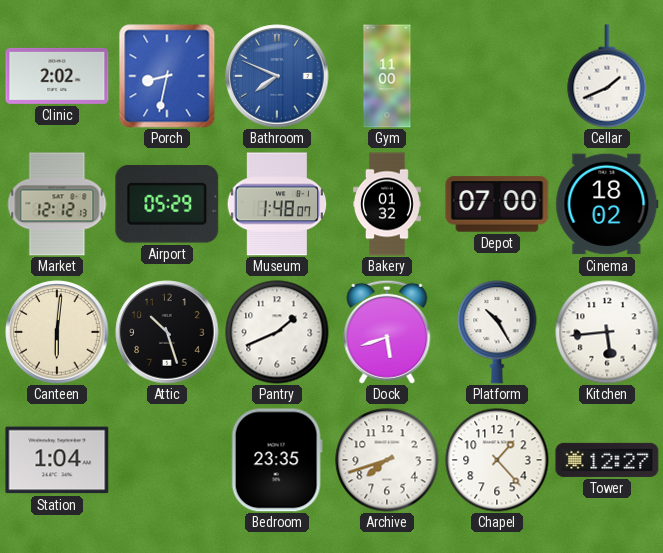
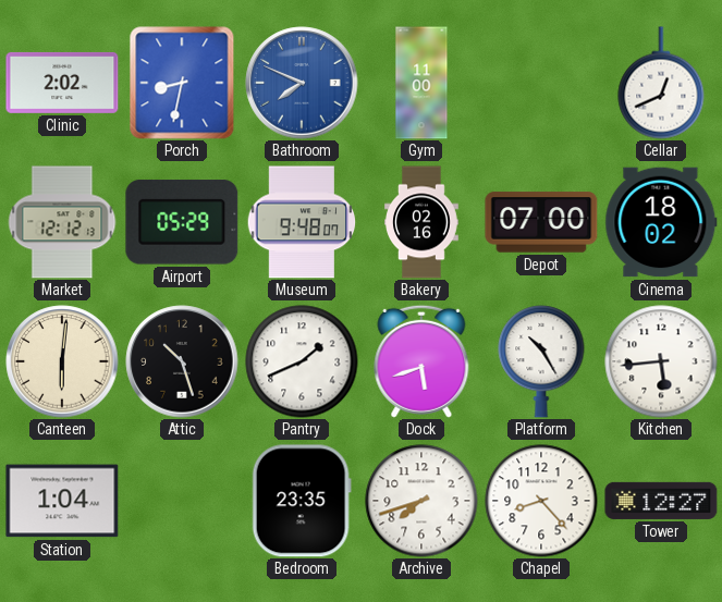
Cellar: 1:41 -> 12:41 (661, 83)
Museum: 1:48 -> 9:48 (302, 222)
Bakery: 01:32 -> 02:16 (423, 222)
Chapel: 1:23 -> 8:23 (541, 501)
